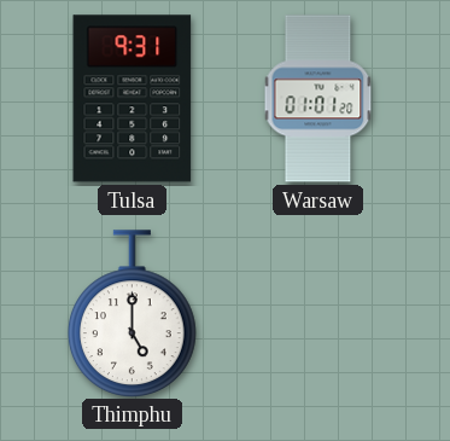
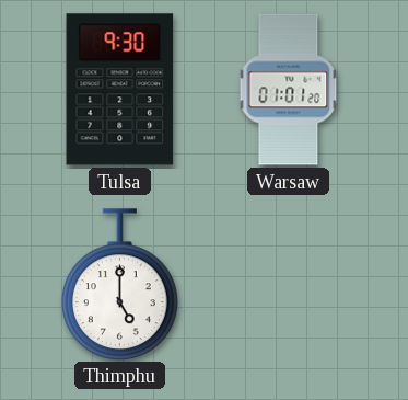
Tulsa: 9:31 -> 9:30 (120, 90)
